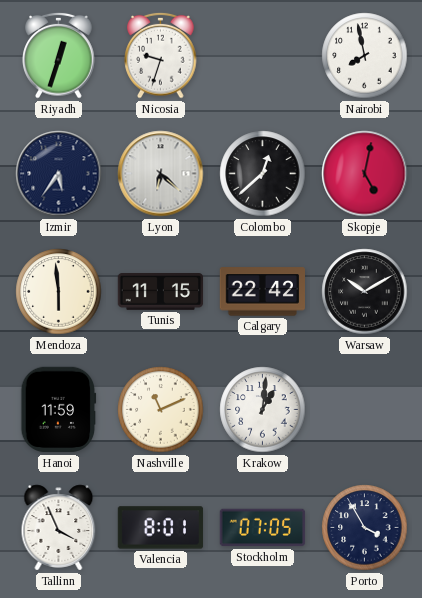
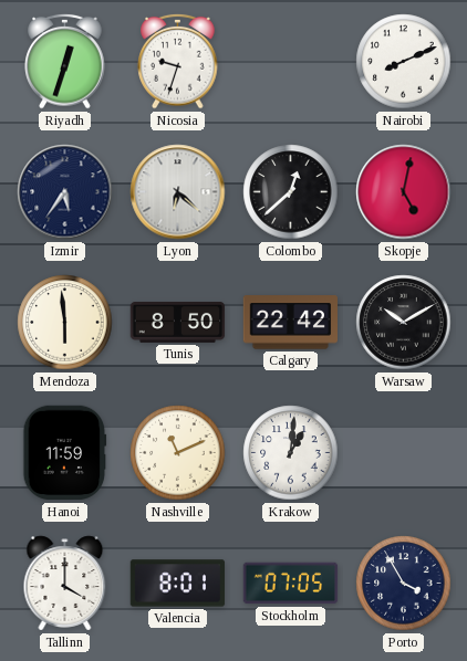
Nairobi: 7:58 -> 8:11 (404, 62)
Tunis: 11:15 -> 8:50 (178, 323)
Tallinn: 3:56 -> 4:00 (65, 584)
